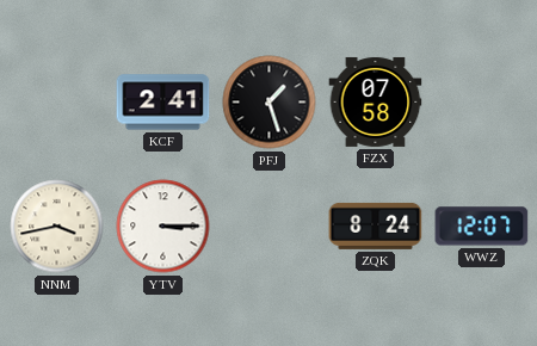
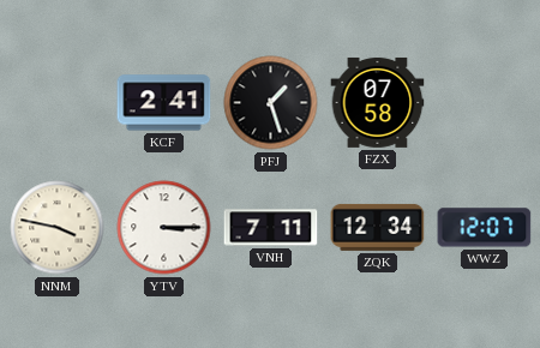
NNM: 3:43 -> 3:47 (58, 228)
VNH: none -> 7:11 (271, 228)
ZQK: 8:24 -> 12:34 (378, 227)
